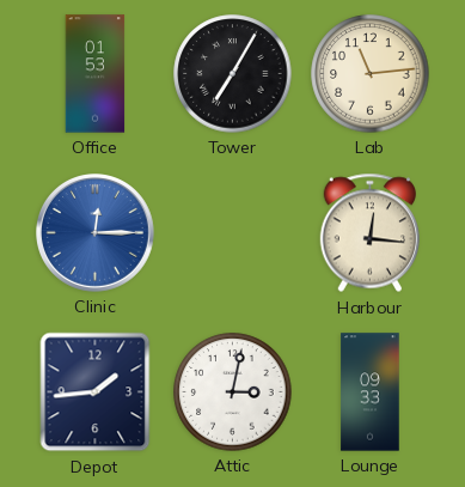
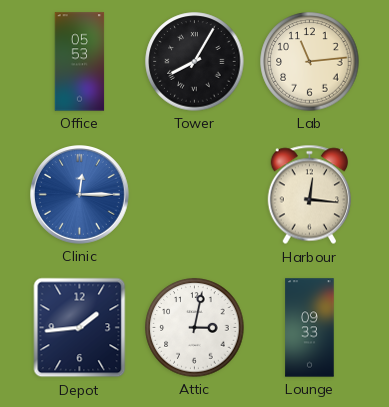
Office: 01:53 -> 05:53 (80, 62)
Tower: 7:05 -> 8:05 (195, 62)
